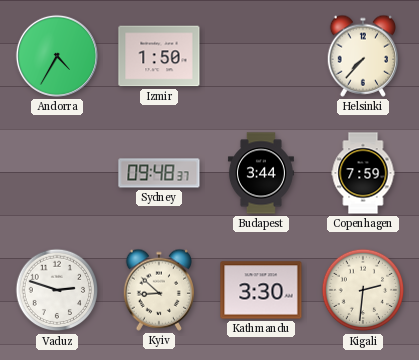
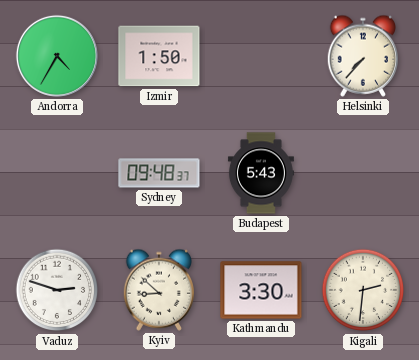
Budapest: 3:44 -> 5:43 (261, 173)
Copenhagen: 7:59 -> none (363, 173)
